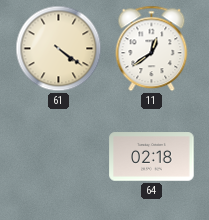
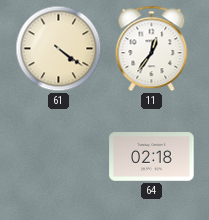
11: 12:39 -> 12:36 (152, 49)
